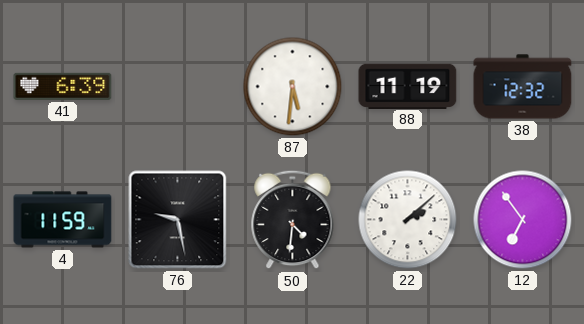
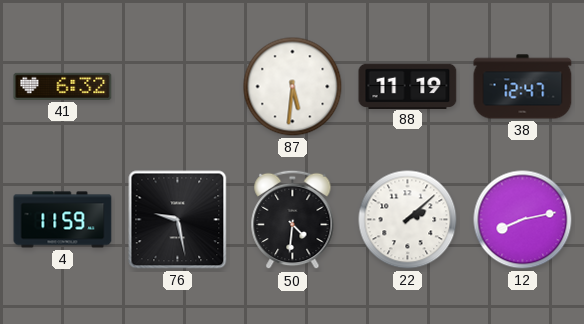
41: 6:39 -> 6:32 (63, 86)
38: 12:32 -> 12:47 (523, 87)
12: 6:54 -> 8:13 (523, 220)
